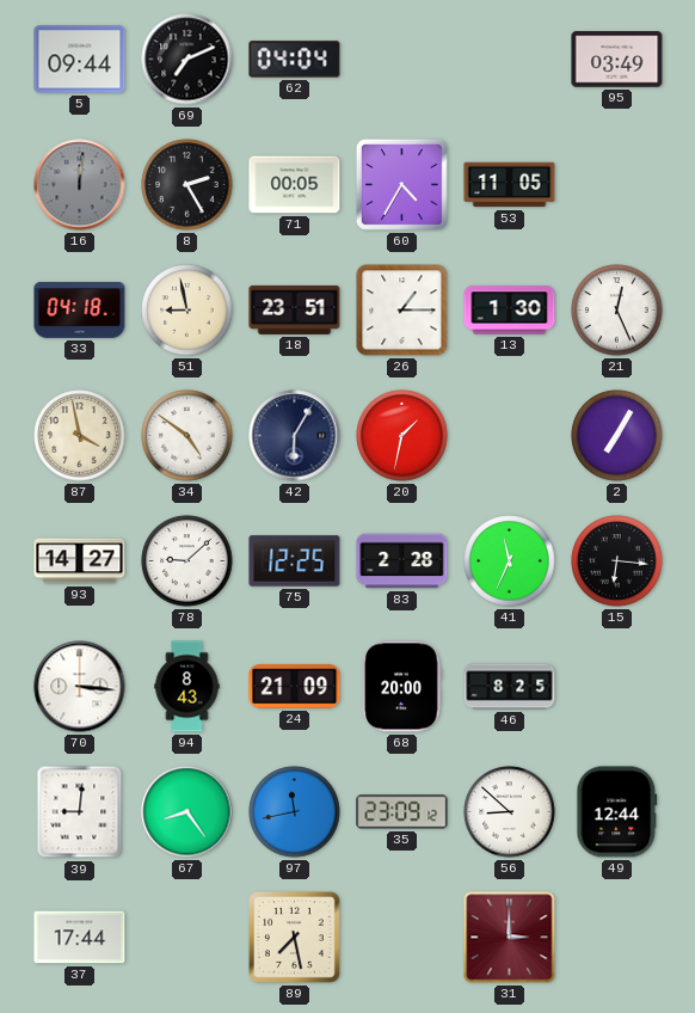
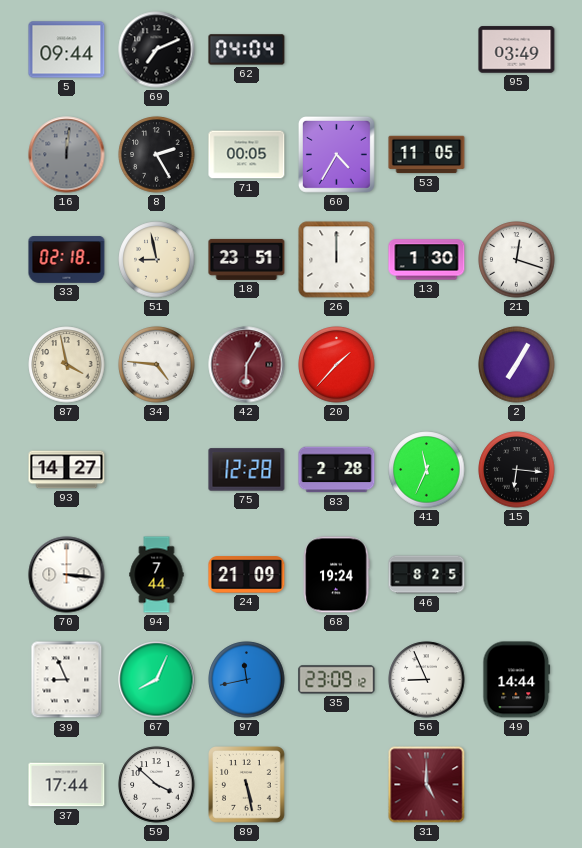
33: 04:18 -> 02:18 (67, 260)
26: 1:15 -> 12:00 (337, 260)
21: 12:26 -> 12:18 (517, 260)
34: 4:51 -> 4:46 (157, 365)
42 dial: navy -> burgundy (247, 365)
20: 1:32 -> 1:37 (337, 365)
78: 9:08 -> none (187, 561)
75: 12:25 -> 12:28 (247, 470)
94: 8:43 -> 7:44 (157, 575)
68: 20:00 -> 19:24 (336, 575)
39: 9:01 -> 8:56 (67, 680)
67: 8:24 -> 8:04 (157, 680)
56: 8:52 -> 8:56 (427, 680)
49: 12:44 -> 14:44 (517, 680)
59: none -> 3:52 (157, 785)
89: 7:28 -> 5:28 (247, 785)
31: 3:00 -> 5:00 (427, 785)
